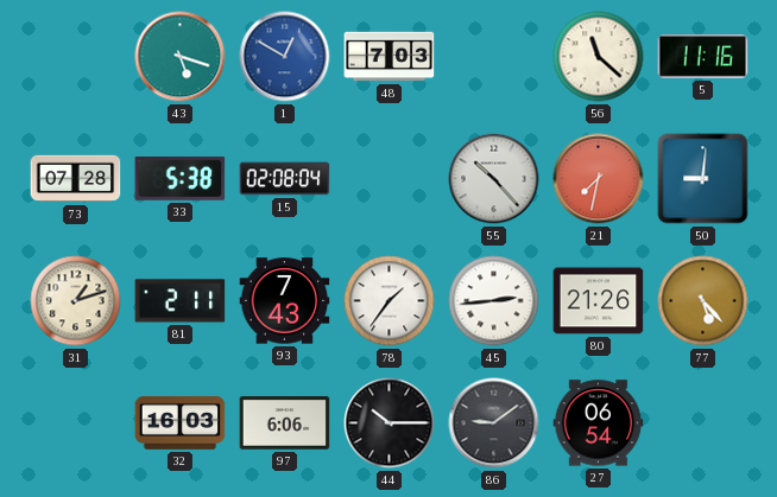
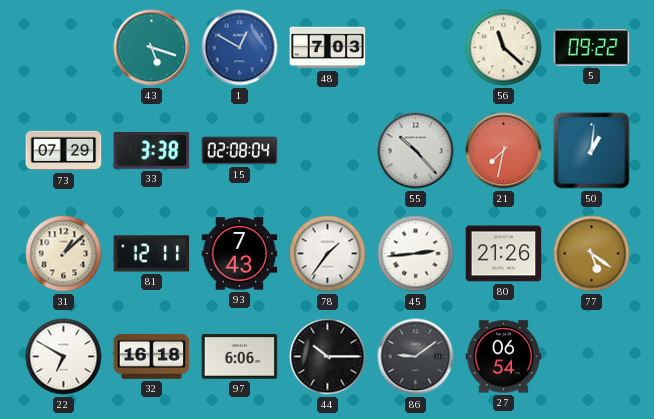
5: 11:16 -> 09:22 (592, 48)
73: 07:28 -> 07:29 (64, 151)
33: 5:38 -> 3:38 (152, 150)
50: 9:01 -> 1:01 (592, 151)
31: 1:12 -> 1:08 (64, 254)
81: 2:11 -> 12:11 (152, 254)
77: 5:23 -> 5:21 (592, 254)
22: none -> 6:50 (64, 357)
32: 16:03 -> 16:18 (152, 356)
